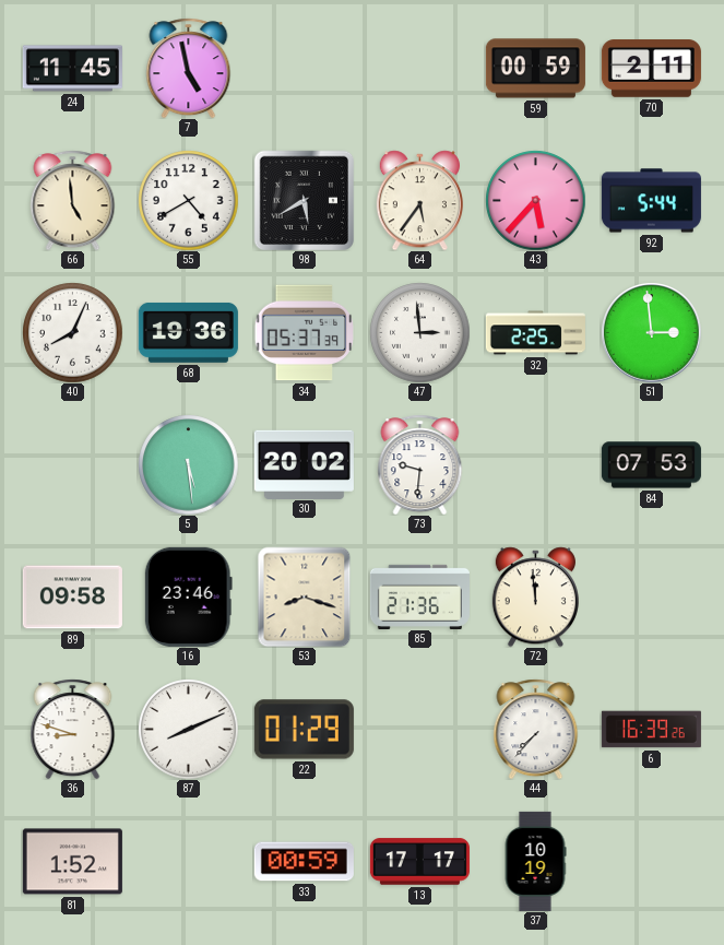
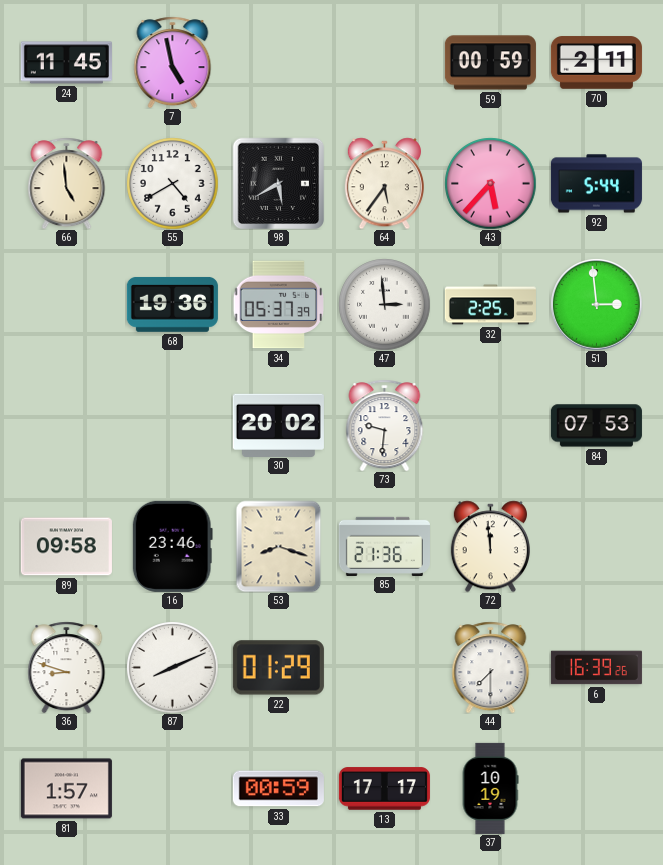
40: 8:04 -> none (72, 332)
5: 5:29 -> none (188, 464)
44: 7:37 -> 7:30 (491, 667)
81: 1:52 -> 1:57 (66, 789)
